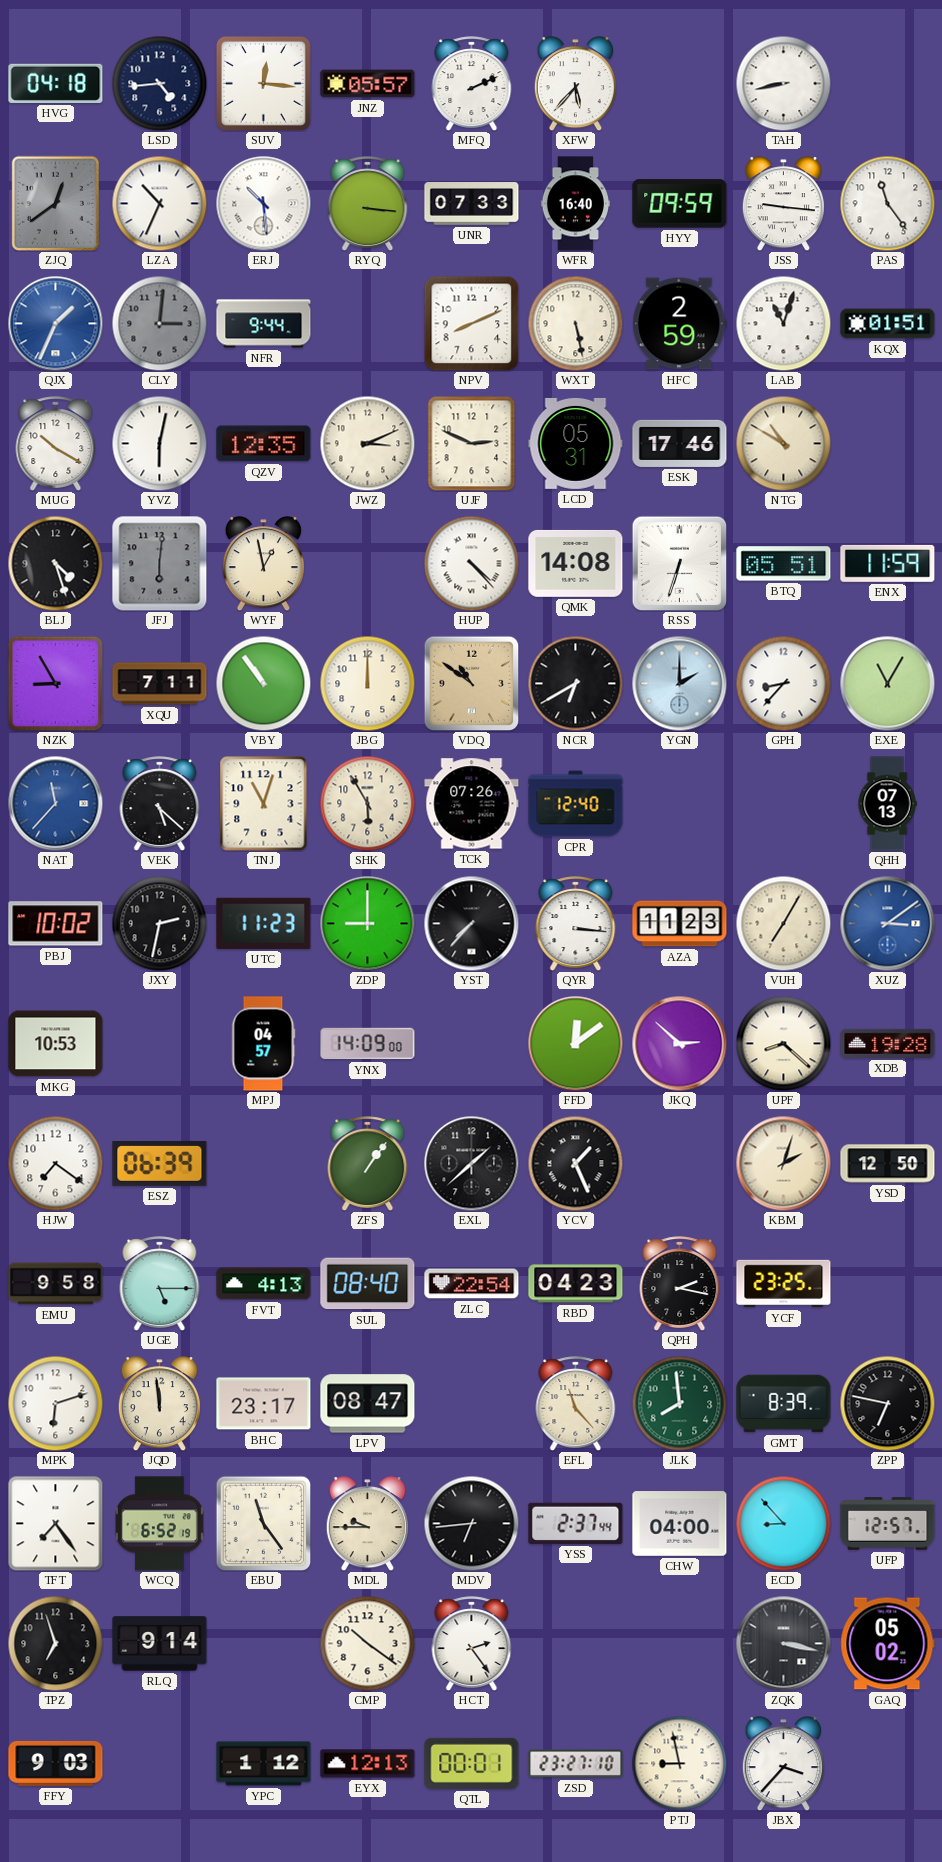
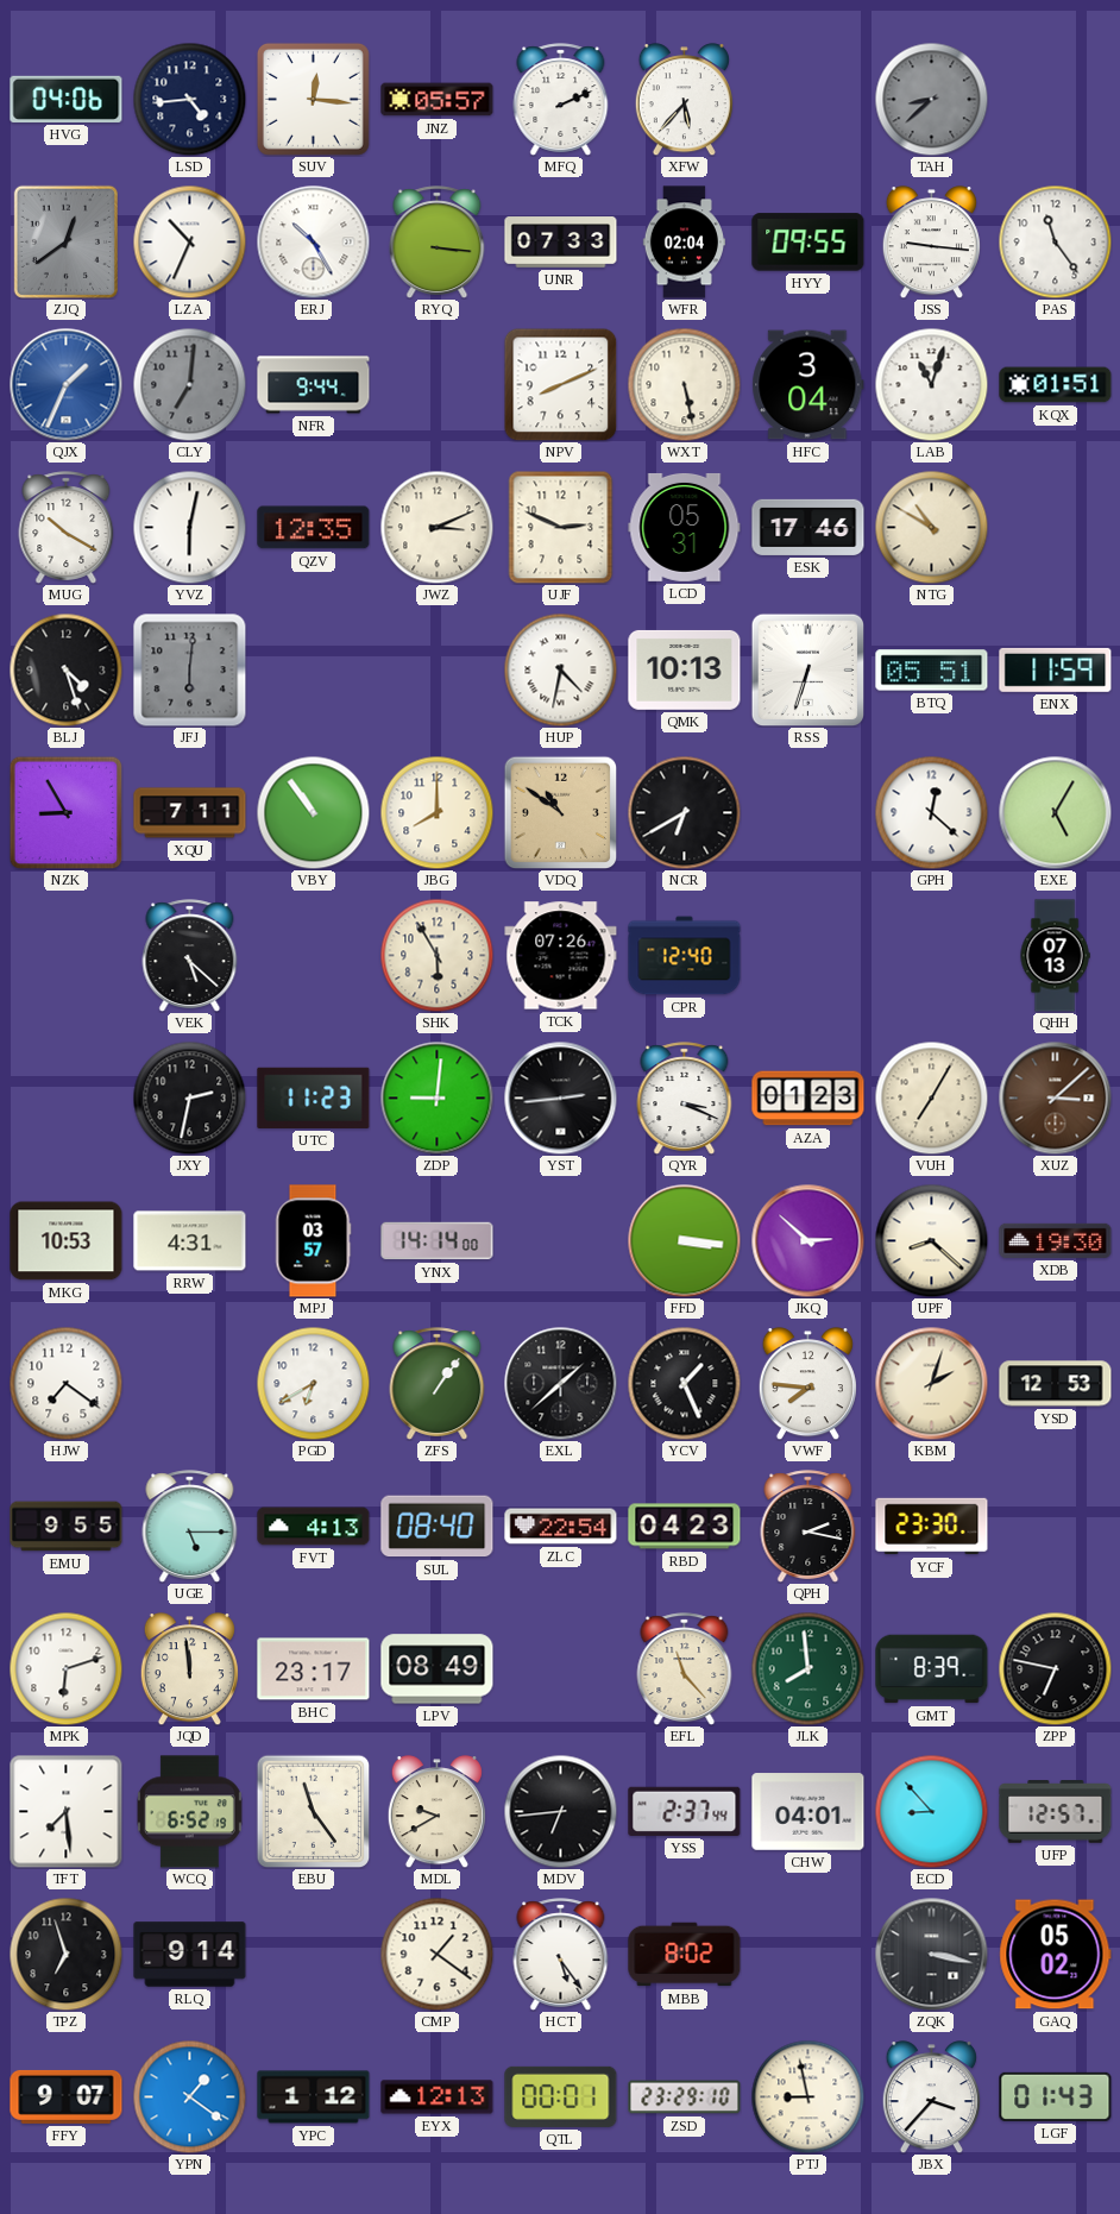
HVG: 04:18 -> 04:06 (67, 99)
TAH: 8:43 -> 8:38 (931, 99)
TAH dial: white -> grey (931, 99)
ERJ: 10:29 -> 10:25 (313, 241)
WFR: 16:40 -> 02:04 (684, 243)
HYY: 09:59 -> 09:55 (808, 243)
CLY: 3:01 -> 7:01 (189, 384)
HFC: 2:59 -> 3:04 (808, 385)
WYF: 12:58 -> none (263, 564)
HUP: 4:23 -> 4:32 (560, 669)
QMK: 14:08 -> 10:13 (685, 669)
JBG: 12:00 -> 8:00 (436, 812)
YGN: 2:00 -> none (679, 683)
GPH: 8:37 -> 12:22 (931, 812)
EXE: 11:05 -> 5:05 (1055, 812)
NAT: 11:37 -> none (55, 803)
TNJ: 11:03 -> none (264, 804)
PBJ: 10:02 -> none (56, 924)
ZDP: 9:00 -> 9:01 (436, 1097)
YST: 7:37 -> 2:44 (560, 1097)
QYR: 3:16 -> 3:19 (685, 1099)
AZA: 11:23 -> 01:23 (808, 1099)
XUZ: 3:09 -> 3:08 (1055, 1097)
XUZ dial: blue -> brown (1055, 1097)
RRW: none -> 4:31 (190, 1241)
MPJ: 04:57 -> 03:57 (313, 1241)
YNX: 14:09 -> 14:14 (438, 1241)
FFD: 12:09 -> 3:16 (684, 1240)
XDB: 19:28 -> 19:30 (1056, 1240)
ESZ: 06:39 -> none (160, 1163)
PGD: none -> 6:40 (313, 1383)
VWF: none -> 7:46 (807, 1384)
YSD: 12:50 -> 12:53 (1056, 1384)
EMU: 9:58 -> 9:55 (67, 1527)
YCF: 23:25 -> 23:30 (932, 1527)
LPV: 08:47 -> 08:49 (438, 1669)
TFT: 7:24 -> 7:29 (65, 1811)
MDL: 9:45 -> 9:40 (436, 1812)
CHW: 04:00 -> 04:01 (808, 1812)
CMP: 10:21 -> 1:21 (436, 1954)
HCT: 2:24 -> 5:24 (561, 1955)
MBB: none -> 8:02 (685, 1955)
FFY: 9:03 -> 9:07 (67, 2096)
YPN: none -> 1:21 (189, 2096)
ZSD: 23:27 -> 23:29 (685, 2097)
LGF: none -> 01:43 (1056, 2096)
